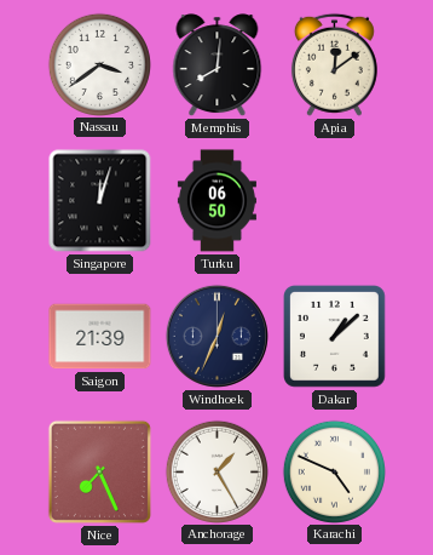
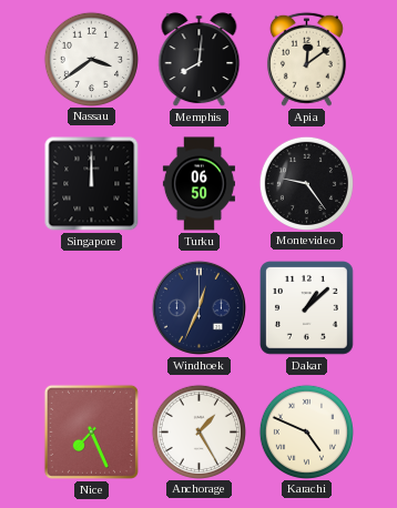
Singapore: 12:03 -> 12:00 (92, 184)
Montevideo: none -> 9:24 (306, 183)
Saigon: 21:39 -> none (100, 337)
